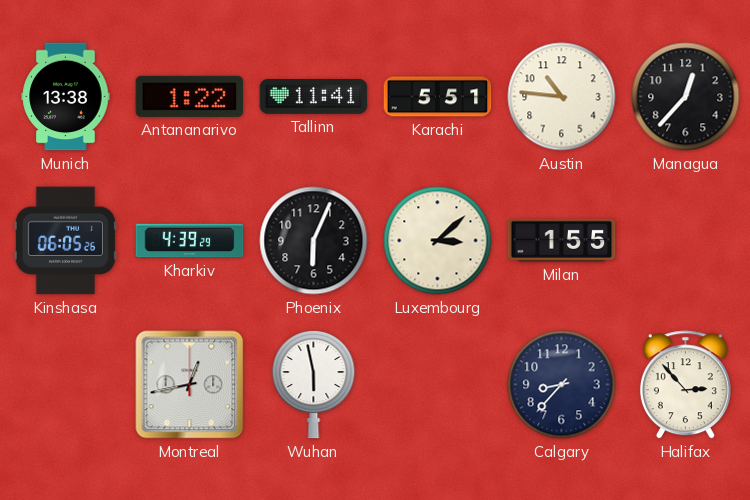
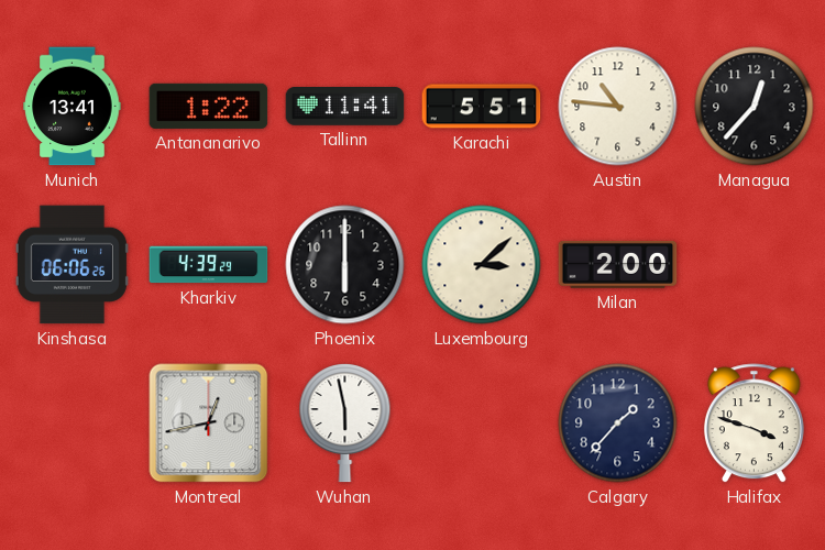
Munich: 13:38 -> 13:41 (73, 107)
Kinshasa: 06:05 -> 06:06 (71, 265)
Phoenix: 6:04 -> 6:00 (345, 265)
Milan: 1:55 -> 2:00 (618, 264)
Calgary: 8:37 -> 1:37 (618, 424)
Halifax: 2:53 -> 3:48 (754, 424)
